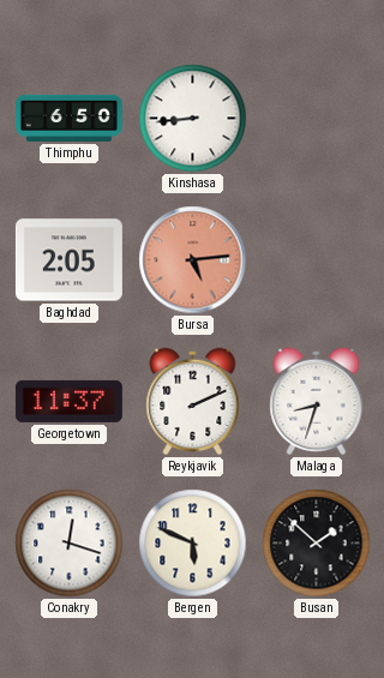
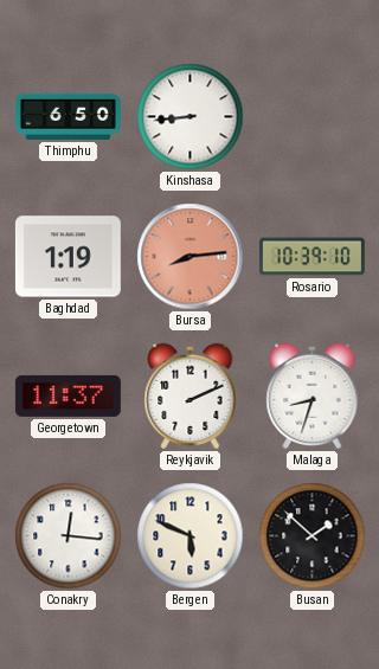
Baghdad: 2:05 -> 1:19 (68, 257)
Bursa: 5:14 -> 8:14 (191, 257)
Rosario: none -> 10:39 (311, 257)
Conakry: 12:18 -> 12:16 (69, 536)
